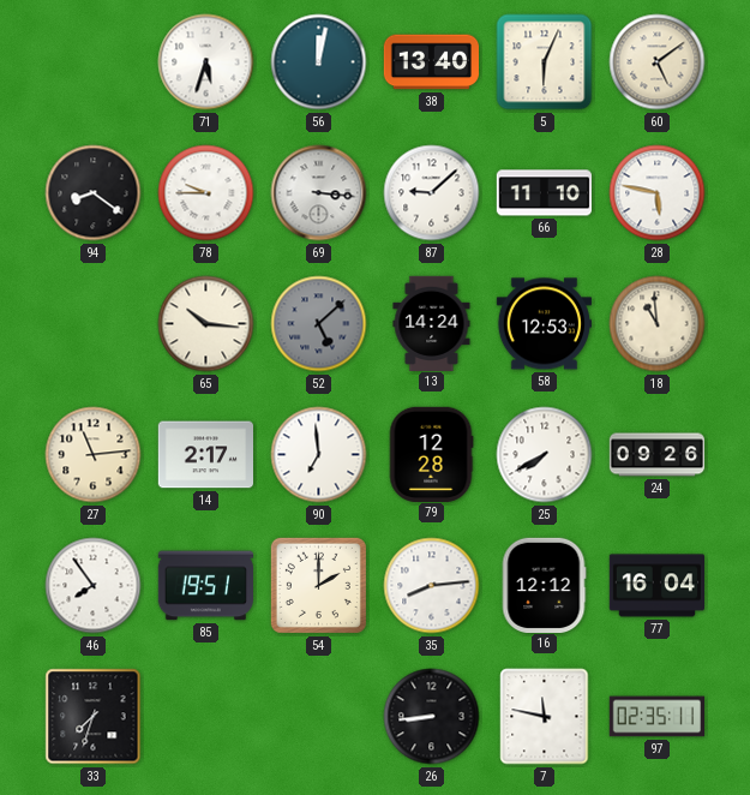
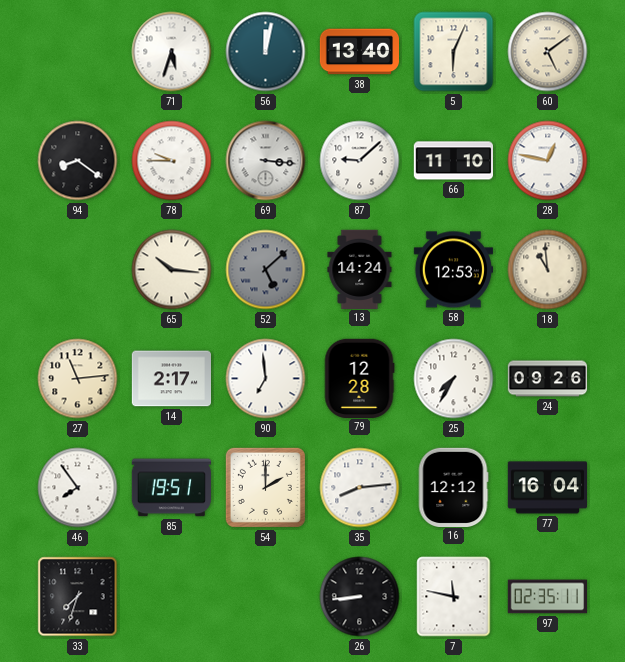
28: 5:47 -> 12:47 (548, 161)
25: 7:40 -> 7:35 (454, 379)
